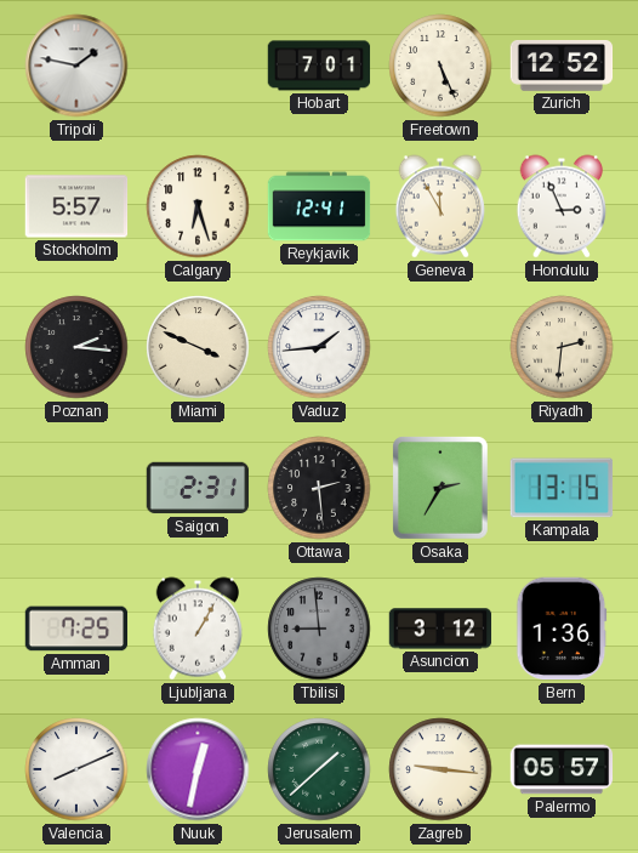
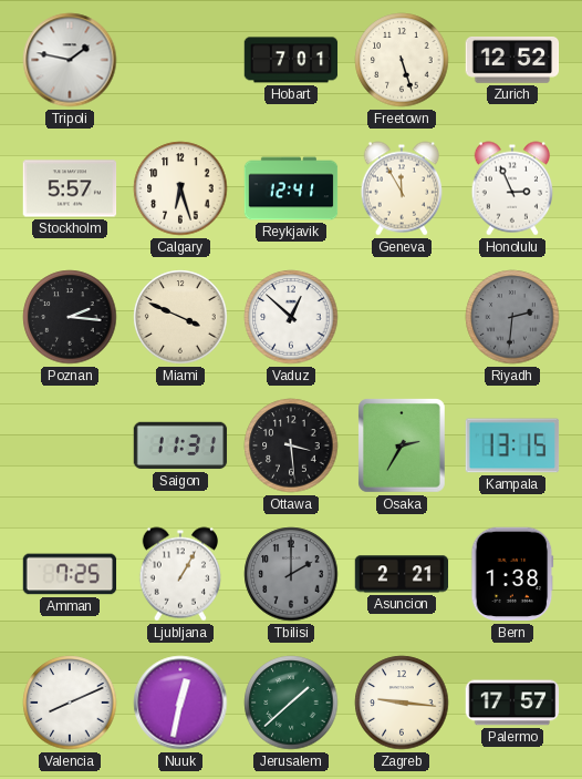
Freetown: 5:26 -> 5:27 (402, 60)
Vaduz: 1:44 -> 12:52 (291, 317)
Riyadh dial: cream -> grey (512, 317)
Saigon: 2:31 -> 11:31 (180, 445)
Ottawa: 2:29 -> 3:29 (291, 445)
Tbilisi: 8:59 -> 2:00 (291, 574)
Asuncion: 3:12 -> 2:21 (402, 574)
Bern: 1:36 -> 1:38 (512, 574)
Palermo: 05:57 -> 17:57 (512, 703)
